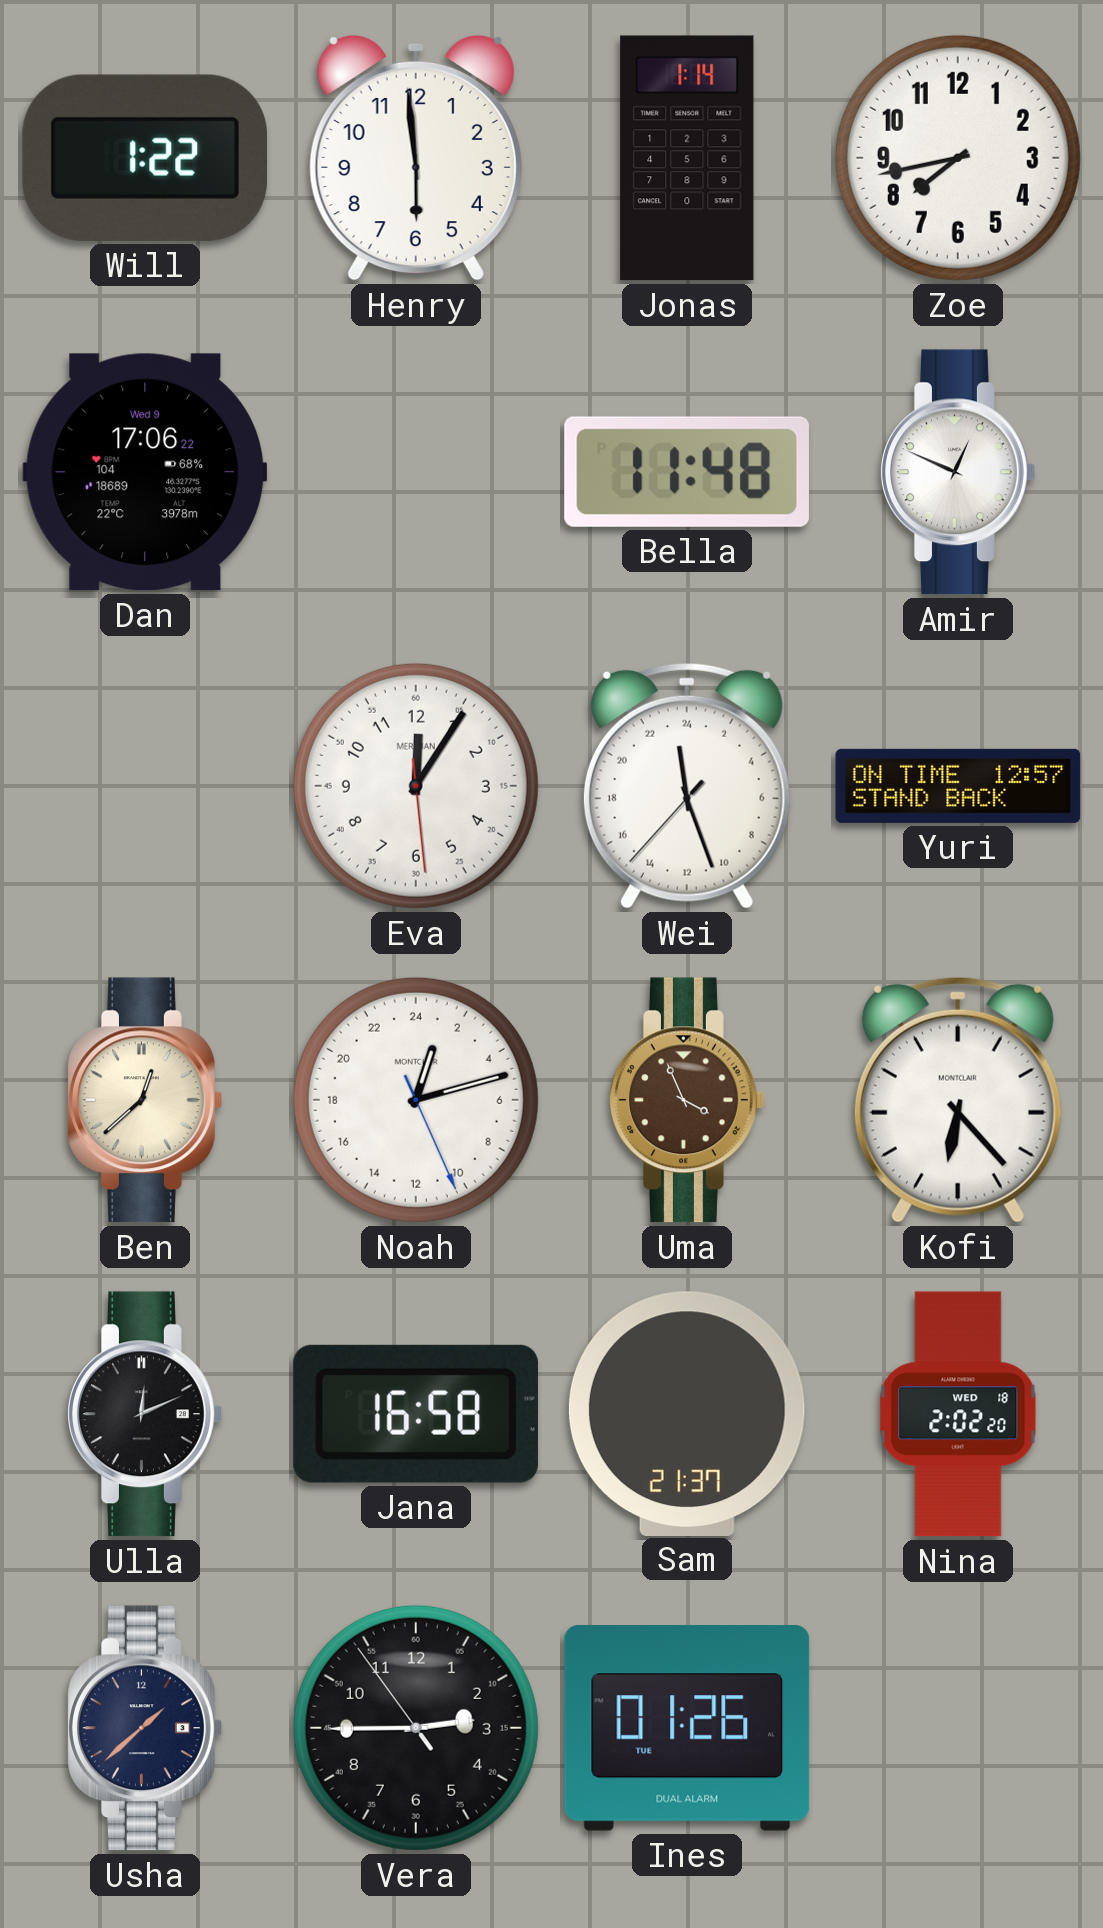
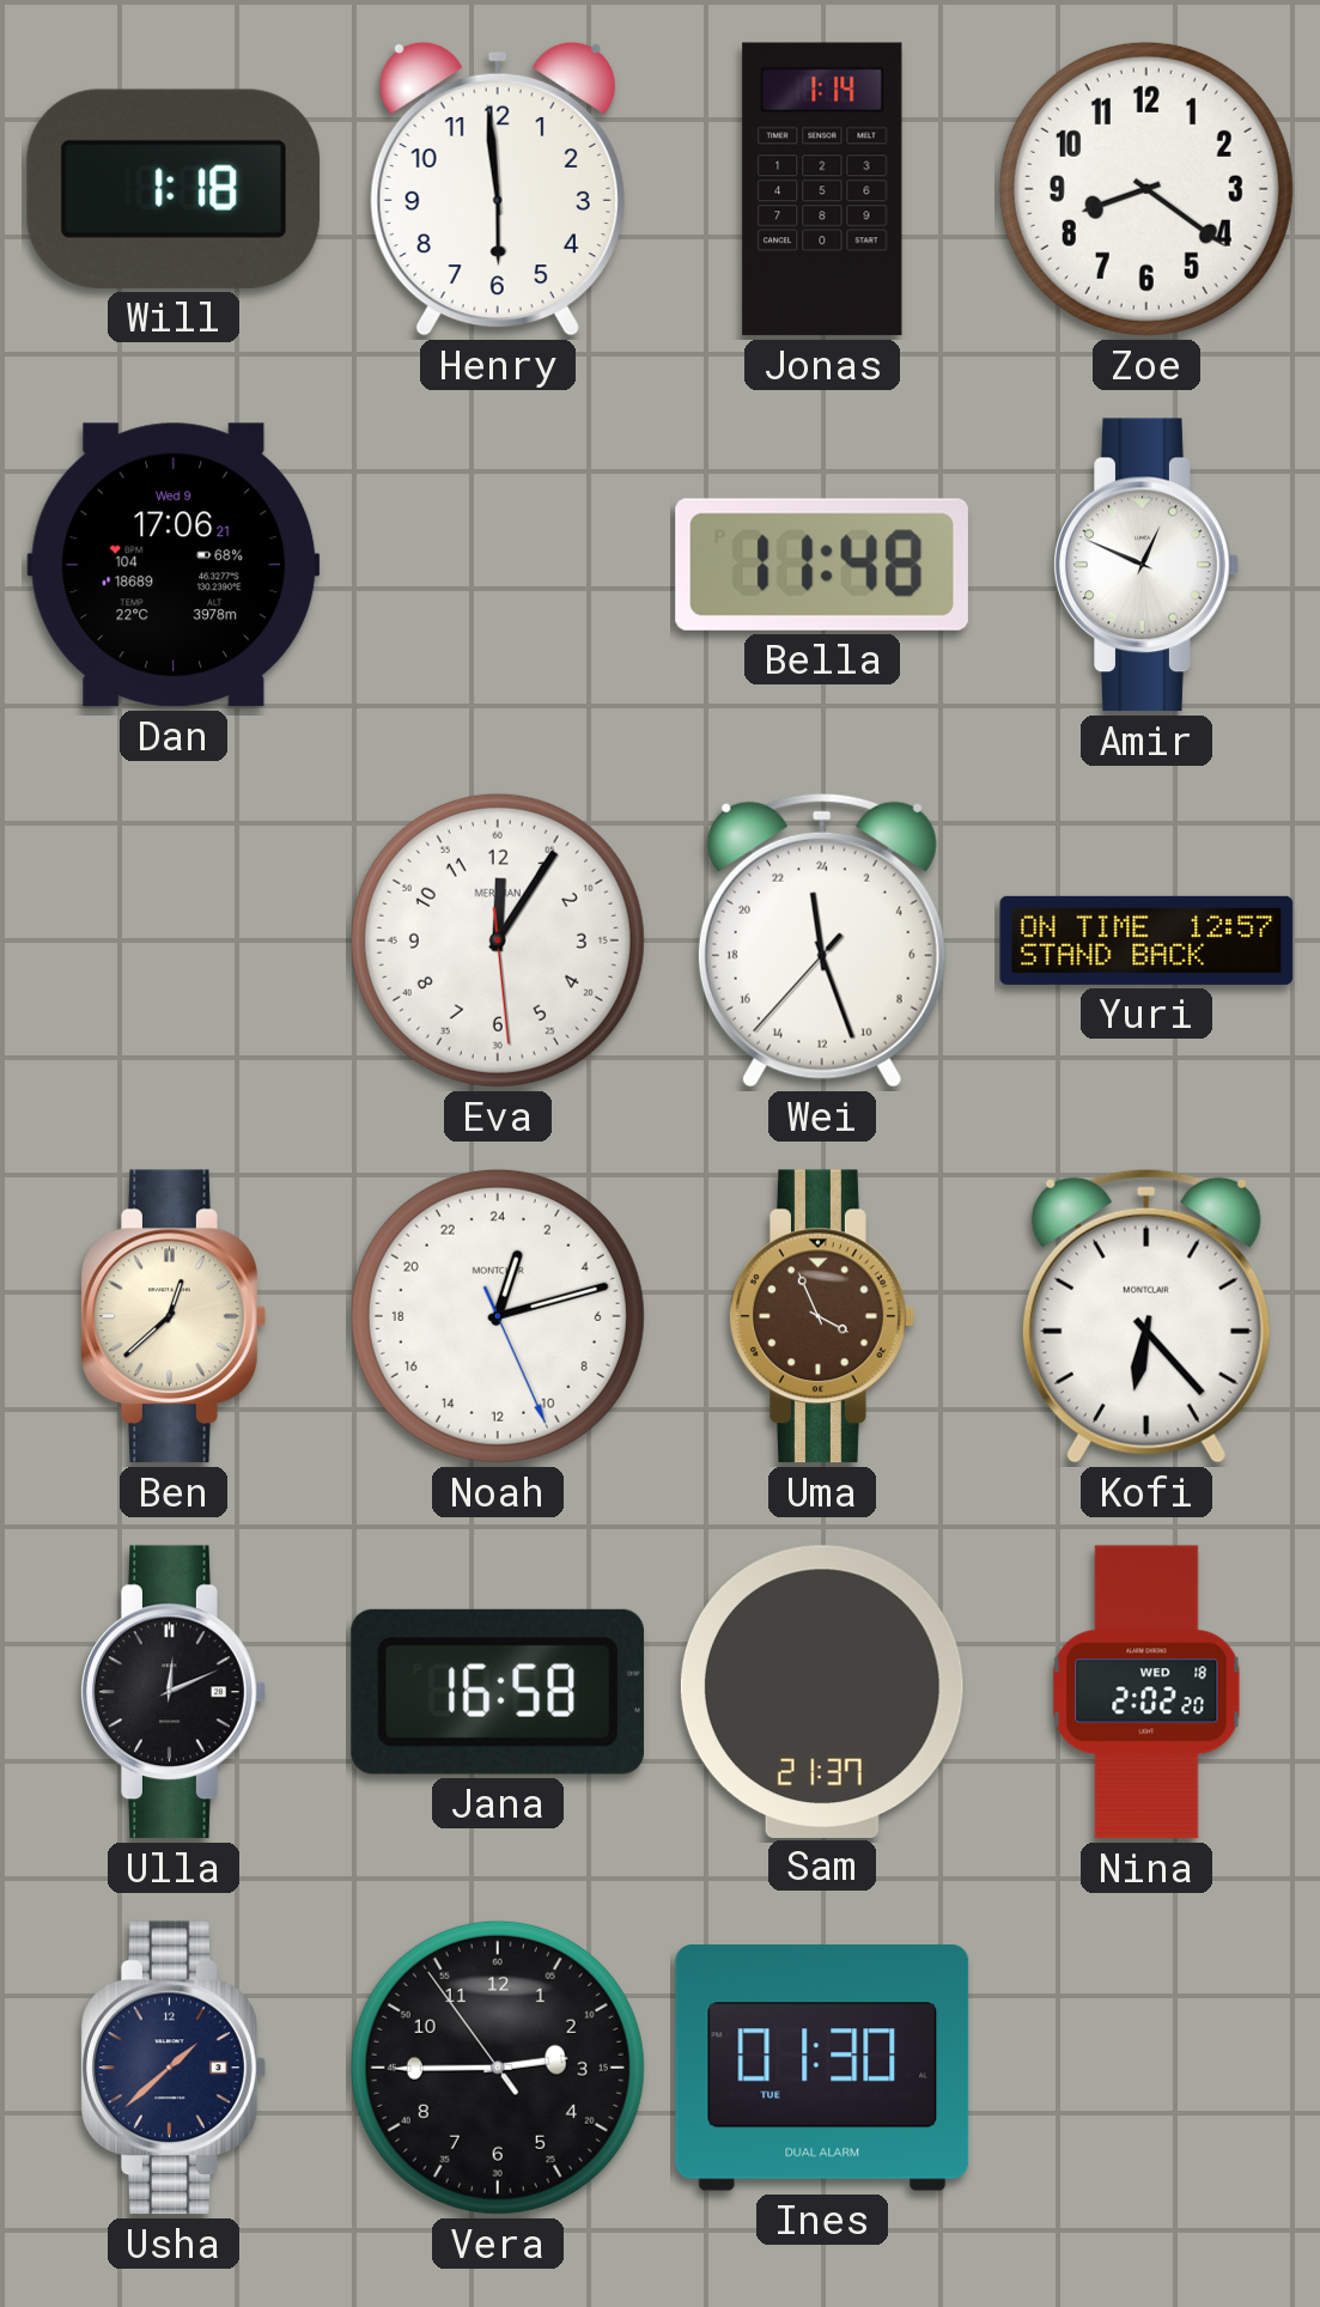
Will: 1:22 -> 1:18 (174, 189)
Zoe: 7:43 -> 8:21 (1146, 189)
Dan: 17:06:22 -> 17:06:21 (174, 565)
Ines: 01:26 -> 01:30 (822, 2068)
